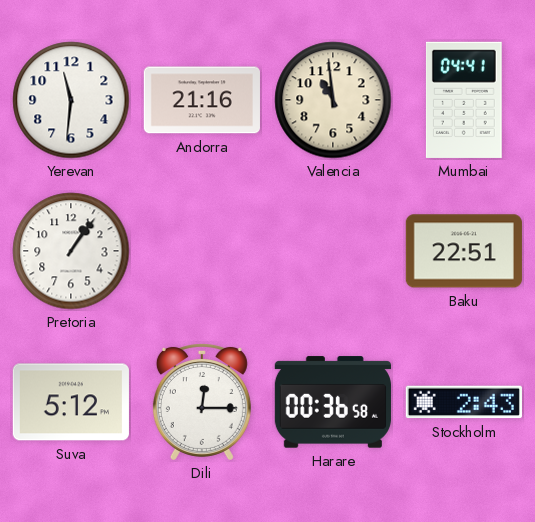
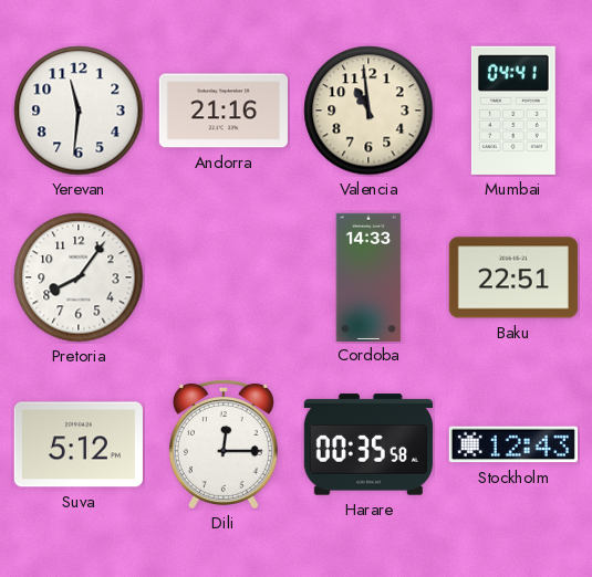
Pretoria: 1:06 -> 8:06 (79, 277)
Cordoba: none -> 14:33 (368, 276)
Harare: 00:36 -> 00:35 (368, 444)
Stockholm: 2:43 -> 12:43 (513, 444)
